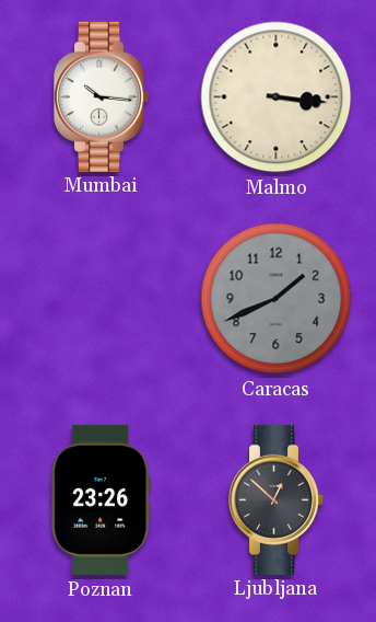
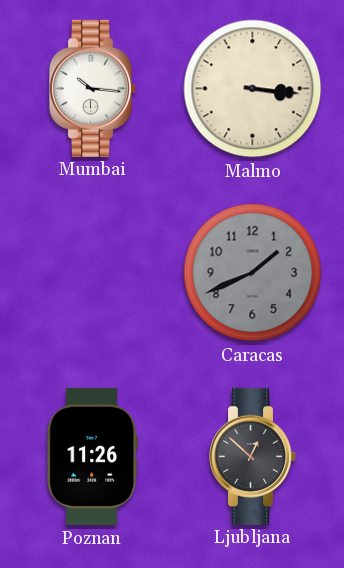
Poznan: 23:26 -> 11:26 (92, 456)
